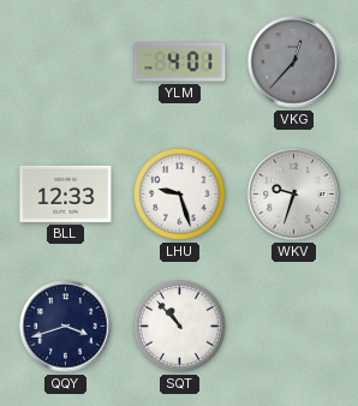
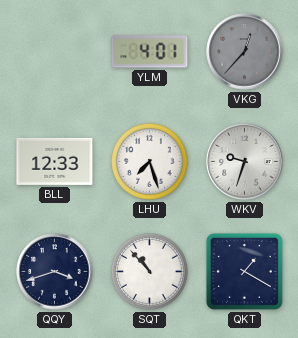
LHU: 9:27 -> 7:27 (150, 162)
QKT: none -> 1:20 (244, 271)
